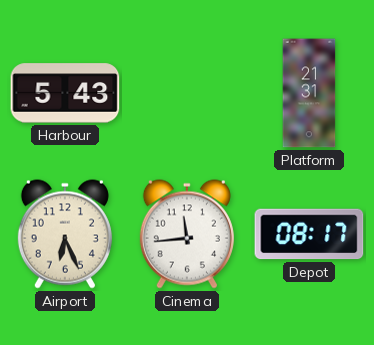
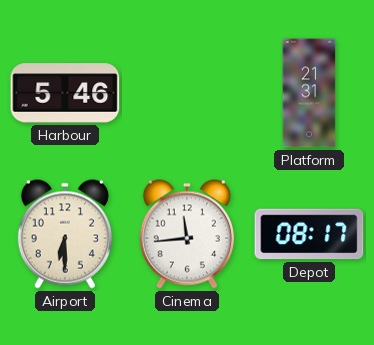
Harbour: 5:43 -> 5:46 (65, 93)
Airport: 6:26 -> 6:30 (65, 234)
